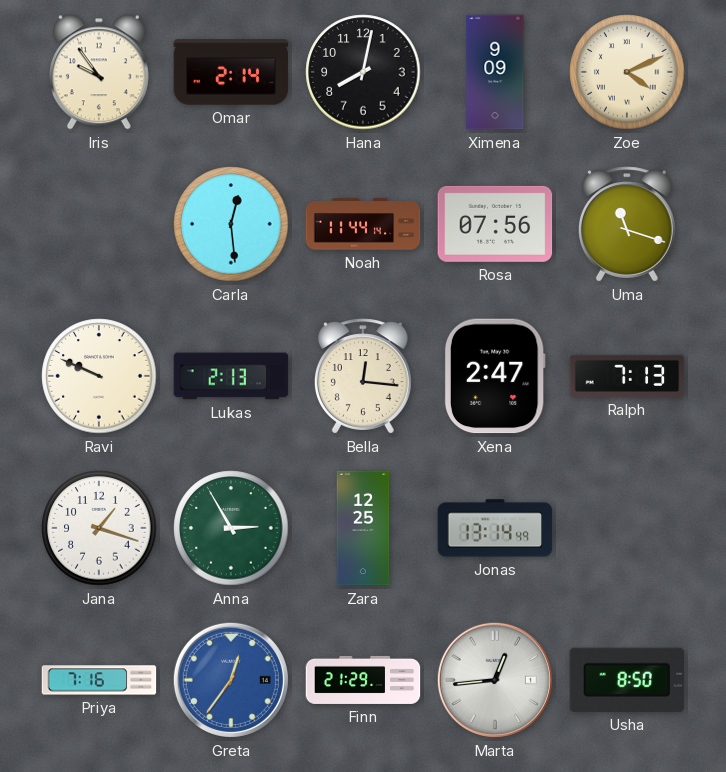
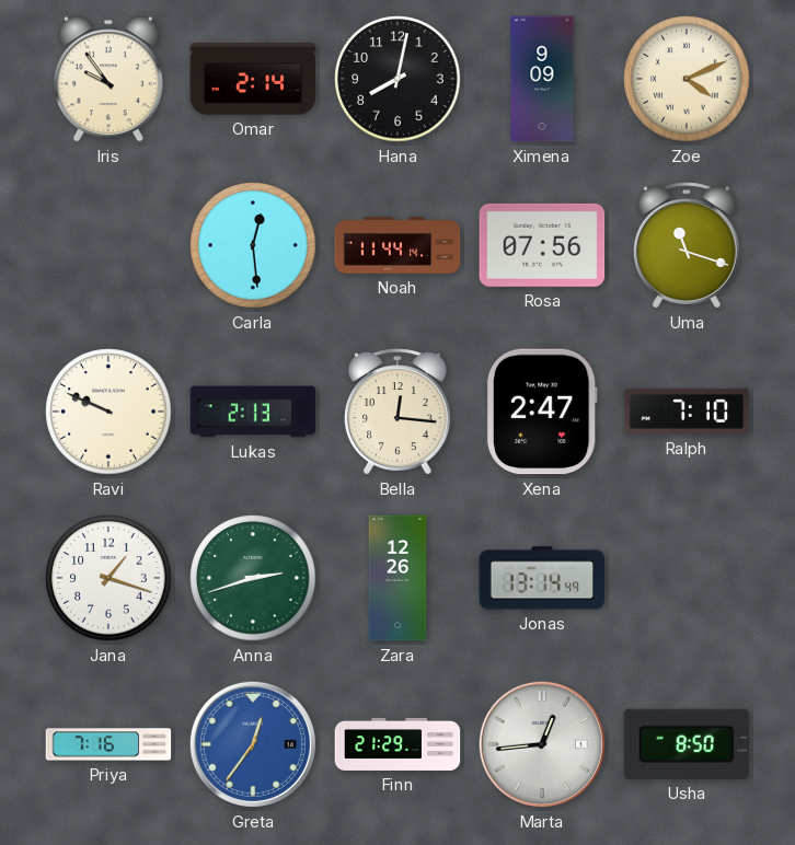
Ralph: 7:13 -> 7:10 (687, 412)
Anna: 2:55 -> 2:42 (253, 578)
Zara: 12:25 -> 12:26 (397, 578)
